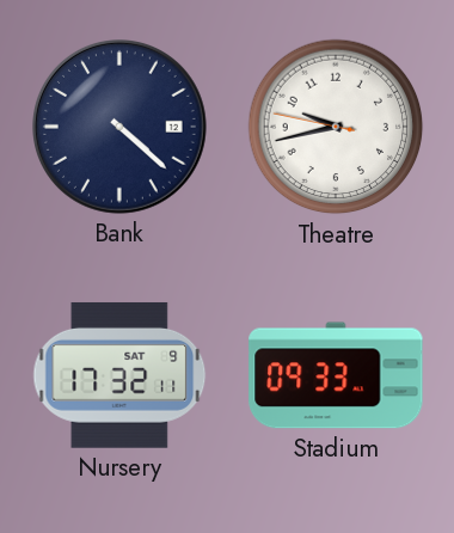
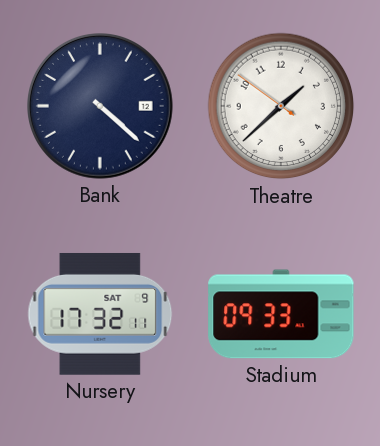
Theatre: 9:42 -> 1:37 (281, 106)
